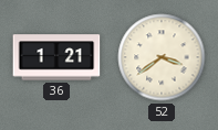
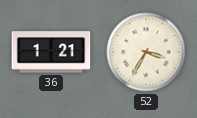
52: 3:39 -> 3:35 (146, 52)
